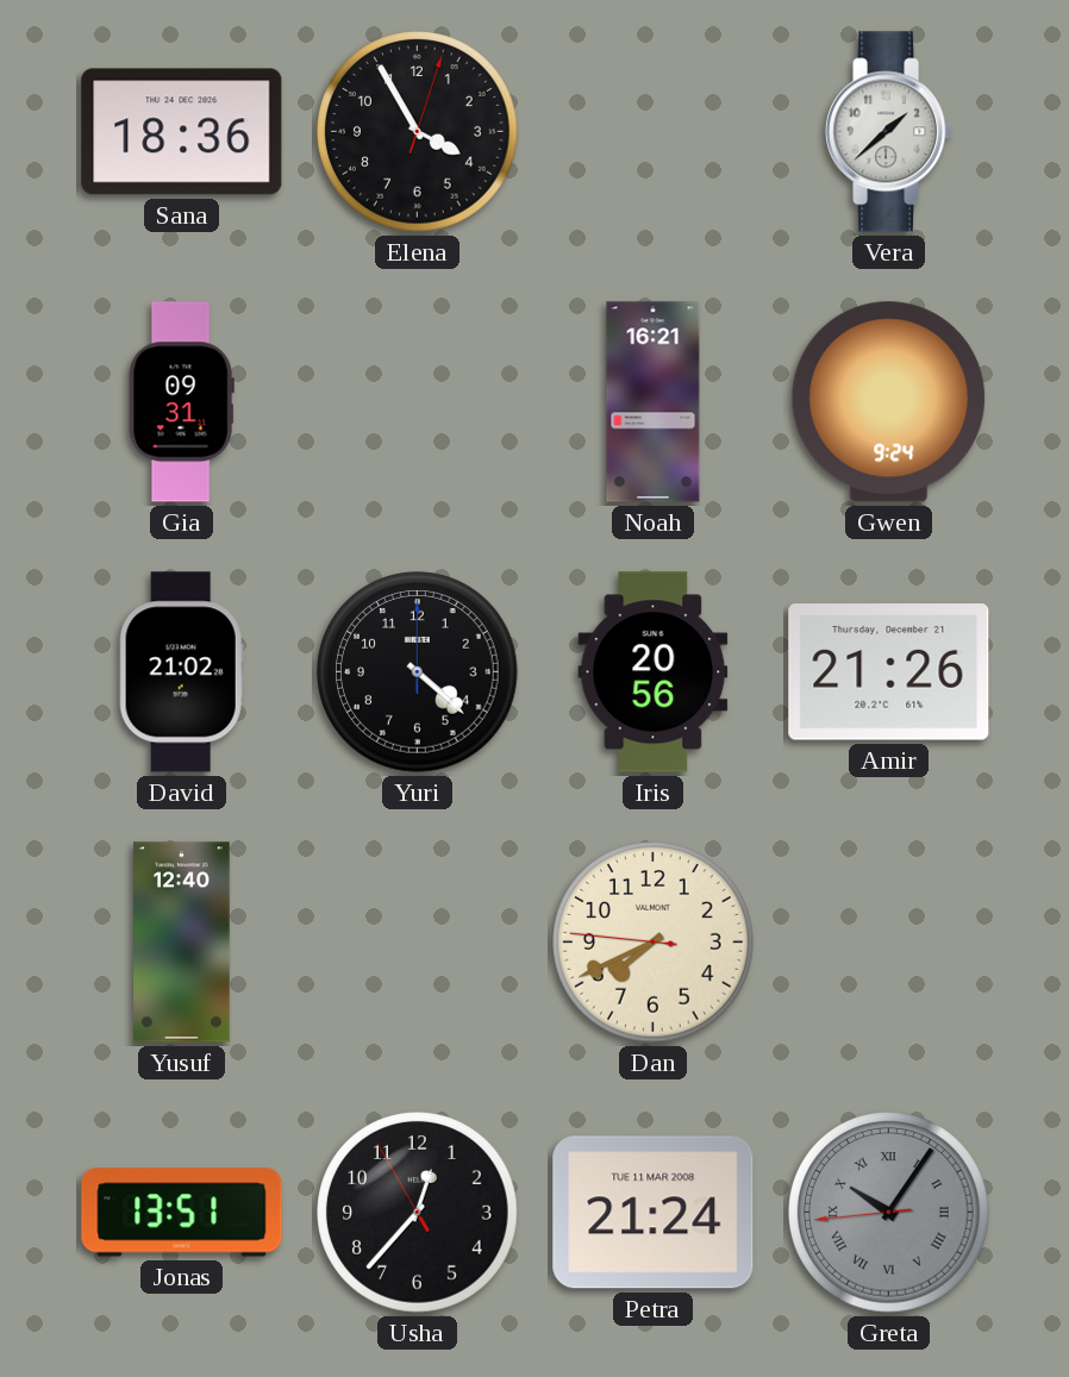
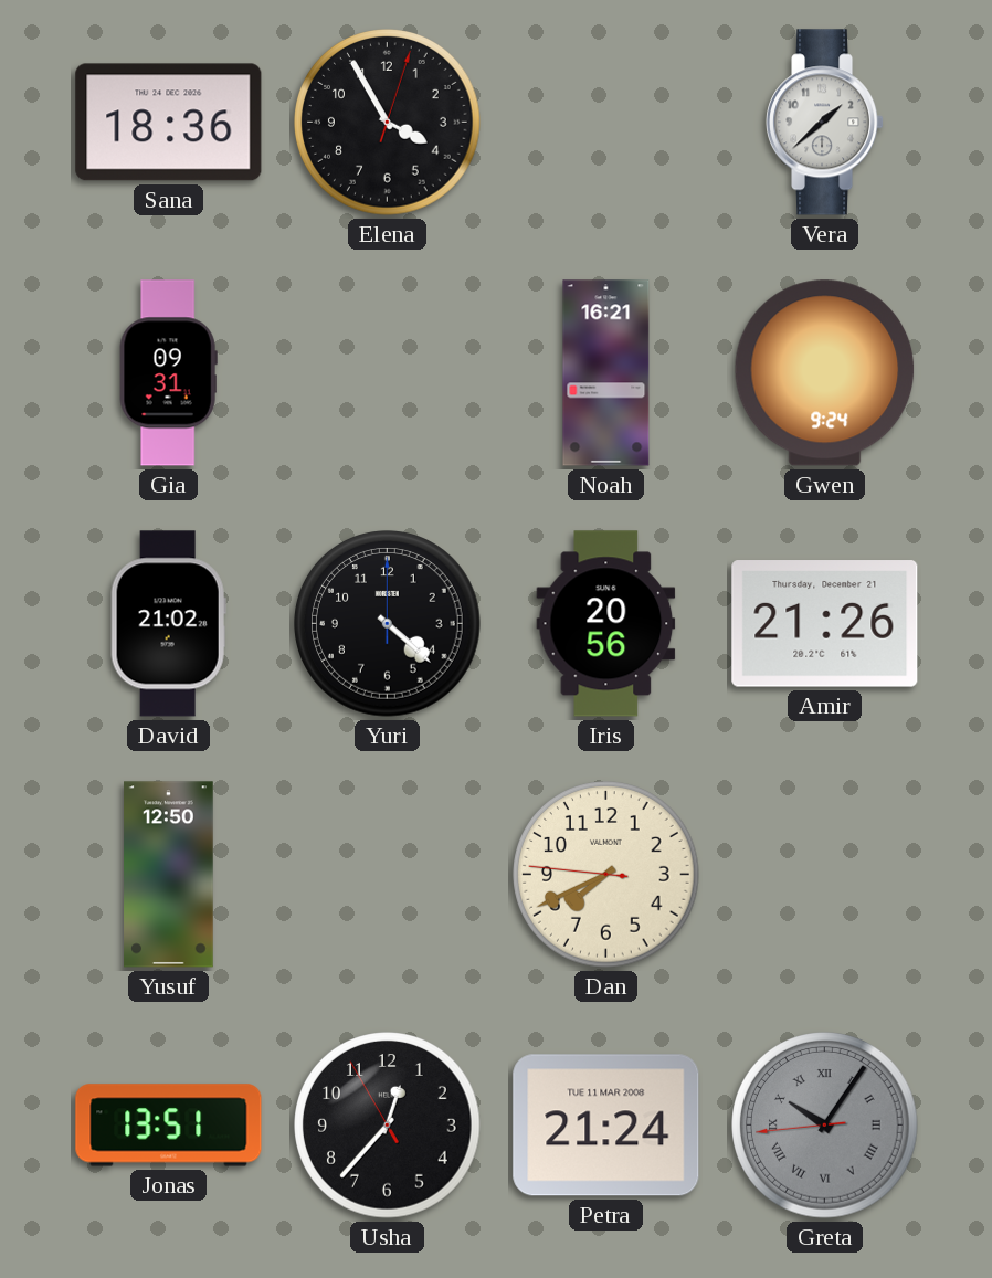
Yusuf: 12:40 -> 12:50 (169, 875)
